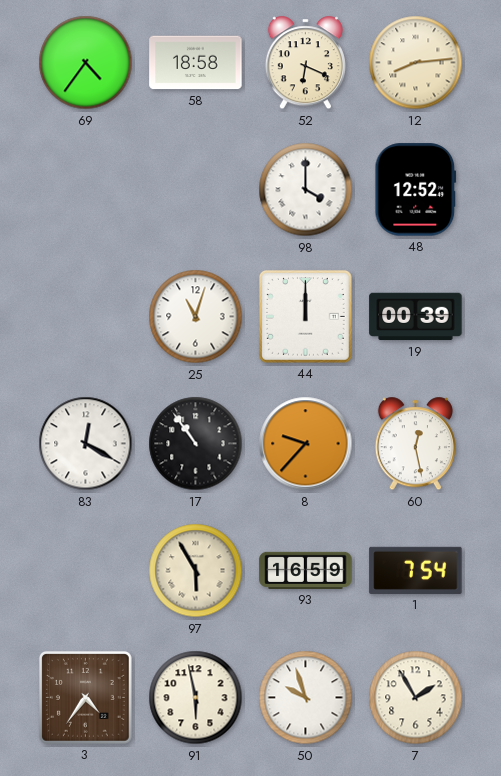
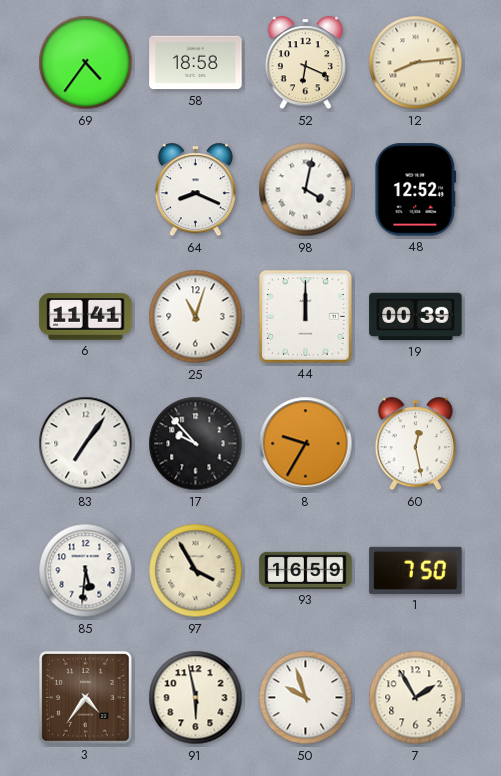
64: none -> 8:19 (195, 190)
98: 4:00 -> 4:02 (306, 190)
6: none -> 11:41 (86, 317)
83: 12:20 -> 7:06 (86, 444)
17: 10:54 -> 9:53 (196, 444)
8: 9:37 -> 9:35 (306, 444)
85: none -> 5:31 (86, 571)
97: 5:55 -> 3:55 (196, 571)
1: 7:54 -> 7:50 (416, 570)
